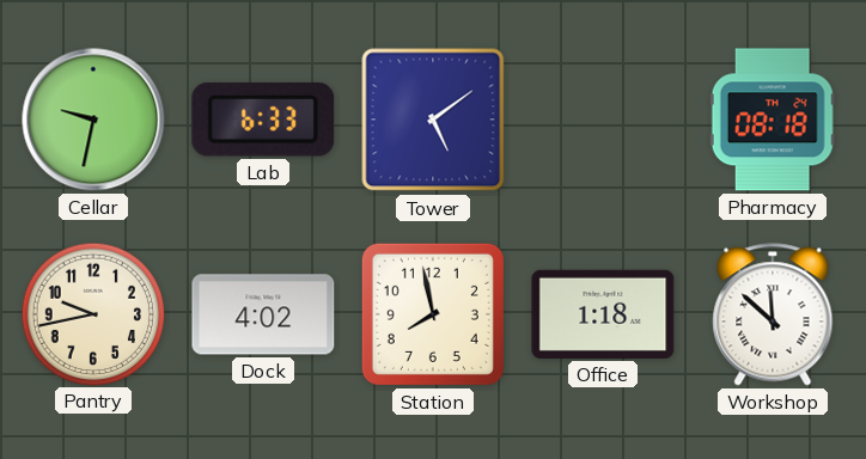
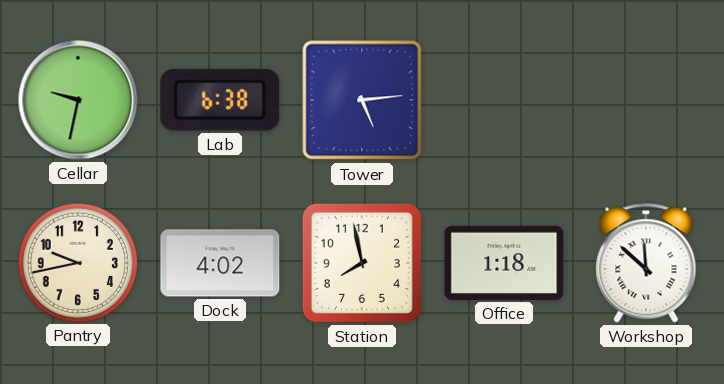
Lab: 6:33 -> 6:38 (220, 100)
Tower: 5:09 -> 5:14 (362, 100)
Pharmacy: 08:18 -> none (773, 120)
